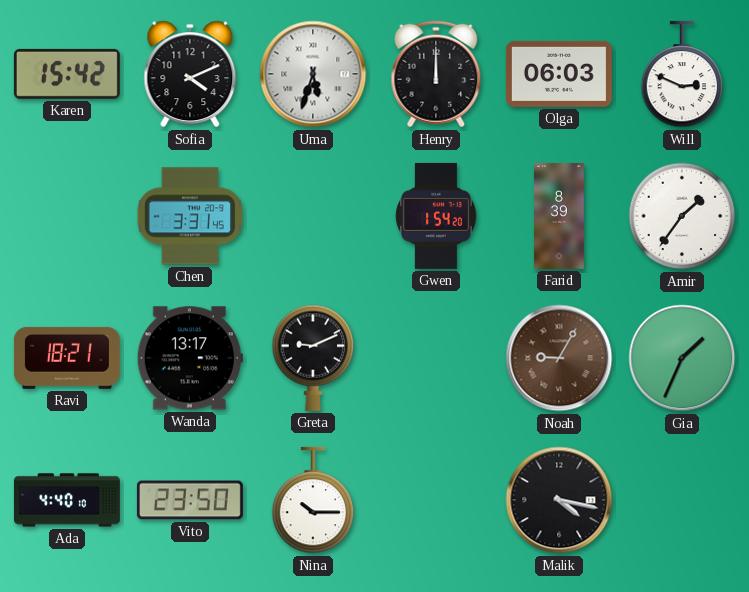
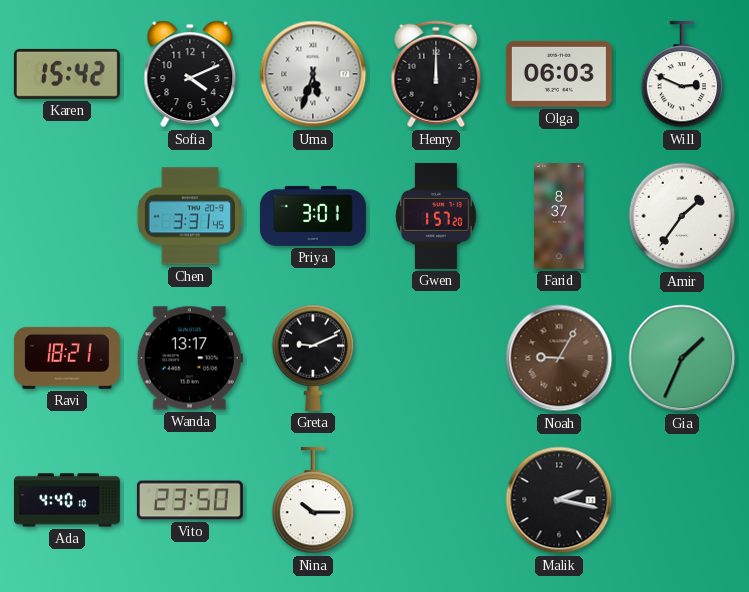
Priya: none -> 3:01 (313, 216)
Gwen: 1:54 -> 1:57 (436, 216)
Farid: 8:39 -> 8:37 (559, 216)
Malik: 4:17 -> 2:17 (559, 500)
